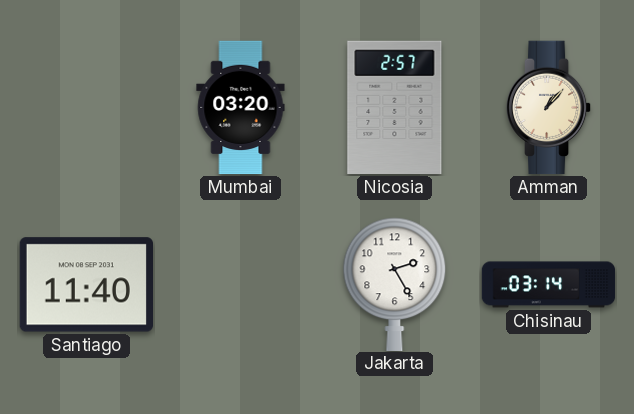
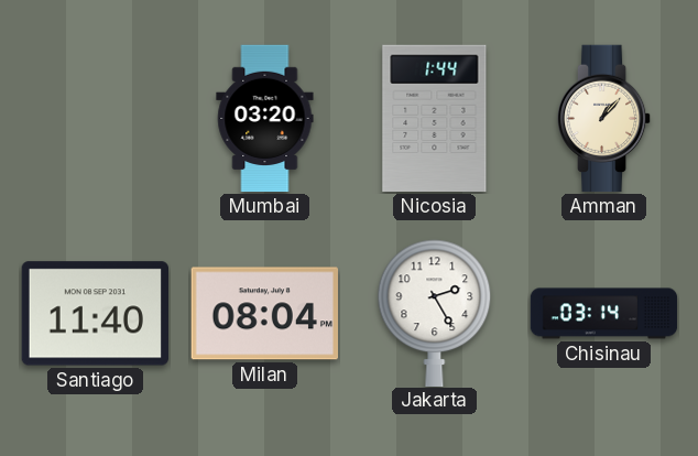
Nicosia: 2:57 -> 1:44 (435, 119)
Milan: none -> 08:04 (264, 314)
